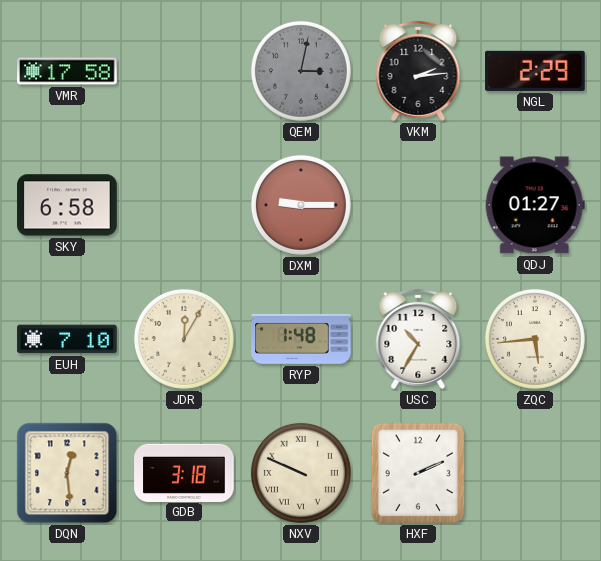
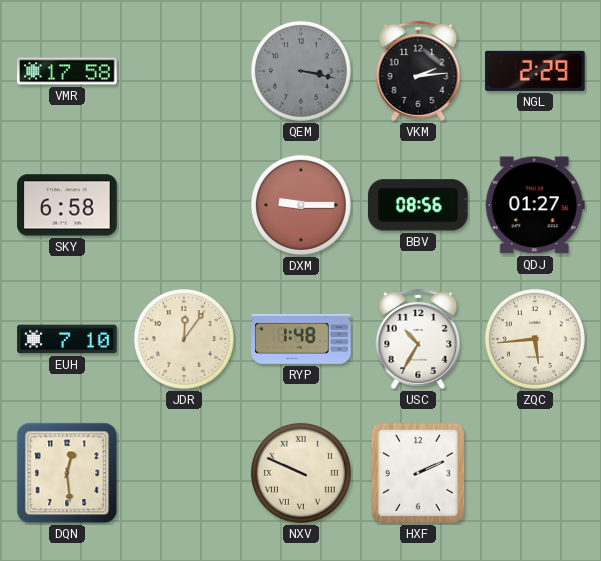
QEM: 3:02 -> 3:17 (301, 71)
BBV: none -> 08:56 (418, 205)
JDR: 12:05 -> 12:06 (184, 339)
GDB: 3:18 -> none (184, 472)
